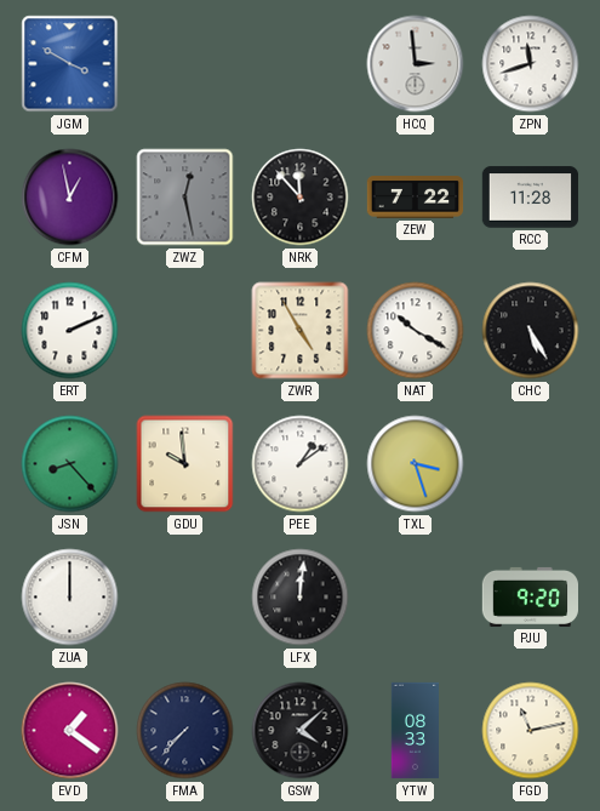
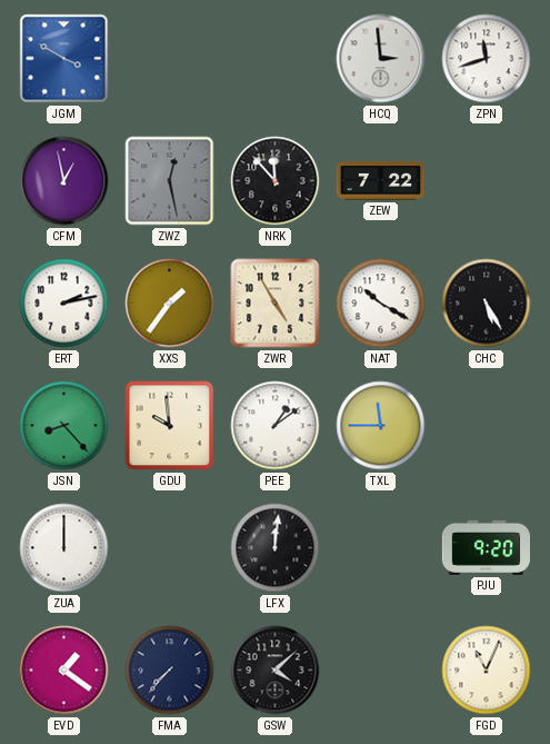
RCC: 11:28 -> none (531, 198)
ERT: 2:11 -> 2:13 (64, 304)
XXS: none -> 1:36 (170, 304)
TXL: 3:27 -> 11:45 (381, 426)
YTW: 08:33 -> none (415, 731)
FGD: 11:13 -> 11:04 (487, 671)
